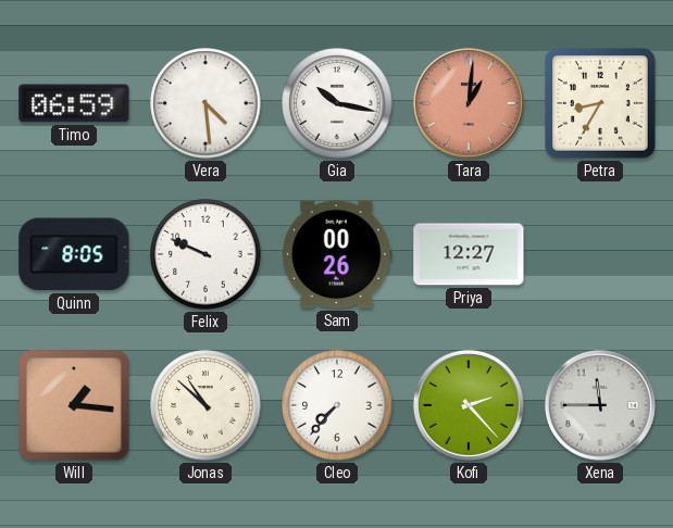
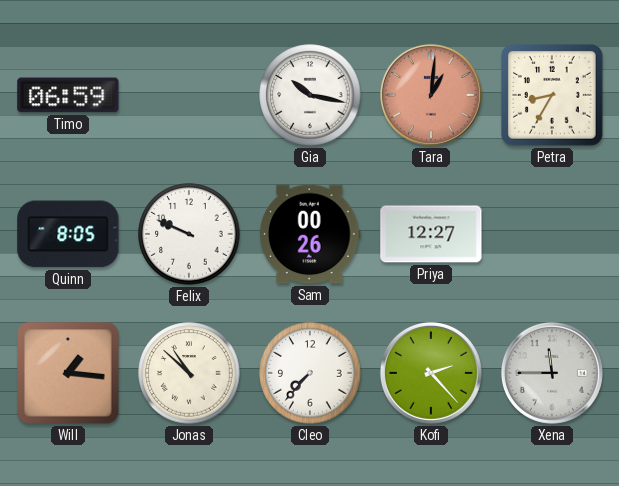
Vera: 4:29 -> none (205, 103)
